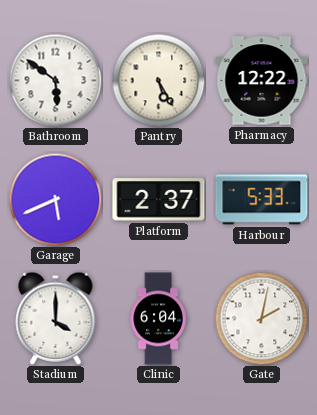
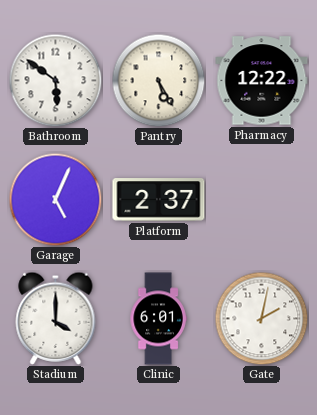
Garage: 5:41 -> 5:04 (55, 199)
Harbour: 5:33 -> none (262, 200)
Clinic: 6:04 -> 6:01 (158, 319)
